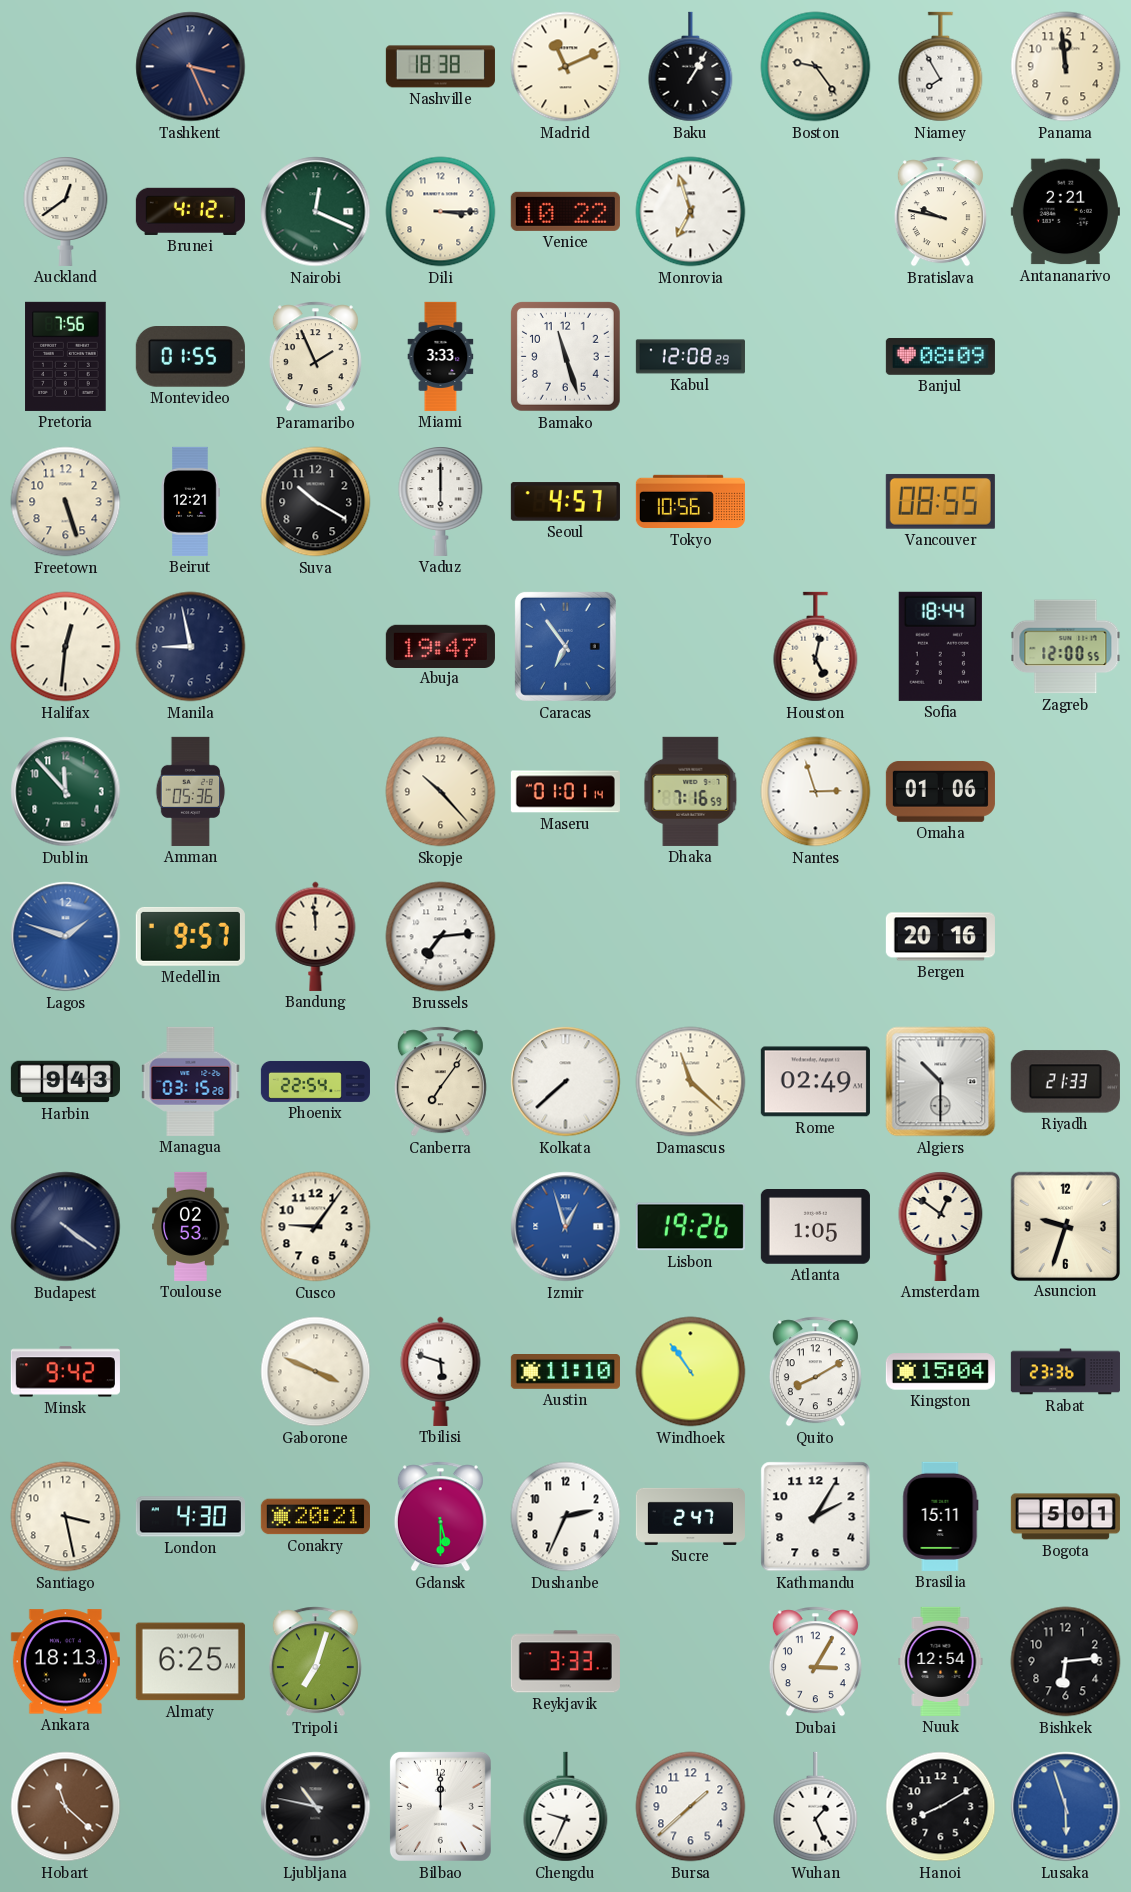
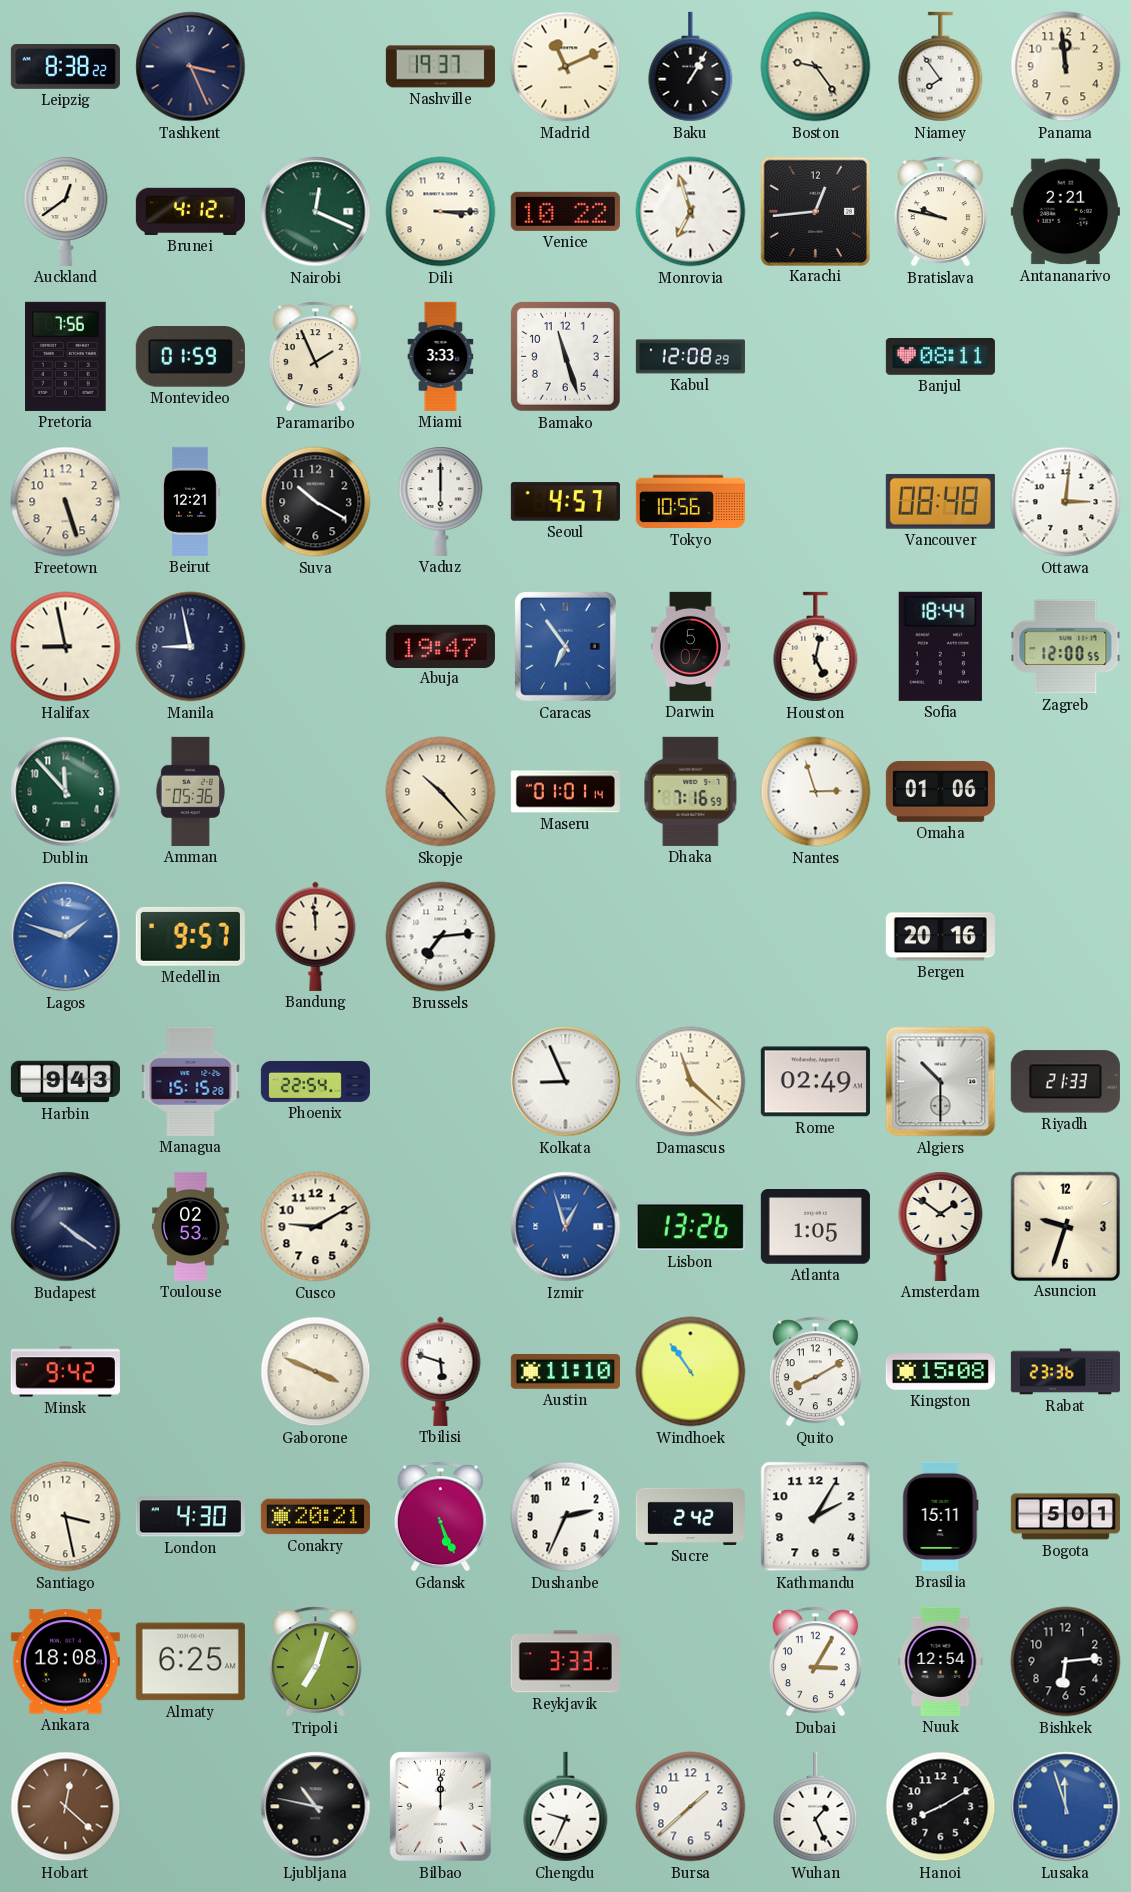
Leipzig: none -> 8:38 (65, 67)
Nashville: 18:38 -> 19:37 (440, 67)
Niamey: 7:55 -> 7:54 (941, 67)
Karachi: none -> 12:44 (815, 211)
Montevideo: 01:55 -> 01:59 (190, 357)
Banjul: 08:09 -> 08:11 (940, 357)
Vancouver: 08:55 -> 08:48 (940, 501)
Ottawa: none -> 3:01 (1066, 502)
Halifax: 12:31 -> 8:58 (66, 647)
Darwin: none -> 5:07 (691, 646)
Managua: 03:15 -> 15:15 (191, 1081)
Canberra: 7:06 -> none (440, 1082)
Kolkata: 7:38 -> 8:56 (566, 1082)
Cusco: 9:06 -> 9:10 (316, 1227)
Lisbon: 19:26 -> 13:26 (690, 1227)
Amsterdam: 12:51 -> 1:51 (941, 1226)
Kingston: 15:04 -> 15:08 (940, 1372)
Gdansk: 5:30 -> 5:26 (440, 1517)
Sucre: 2:47 -> 2:42 (690, 1516)
Ankara: 18:13 -> 18:08 (65, 1662)
Hobart: 11:22 -> 12:22 (66, 1807)
Lusaka: 5:57 -> 11:57 (1066, 1807)
